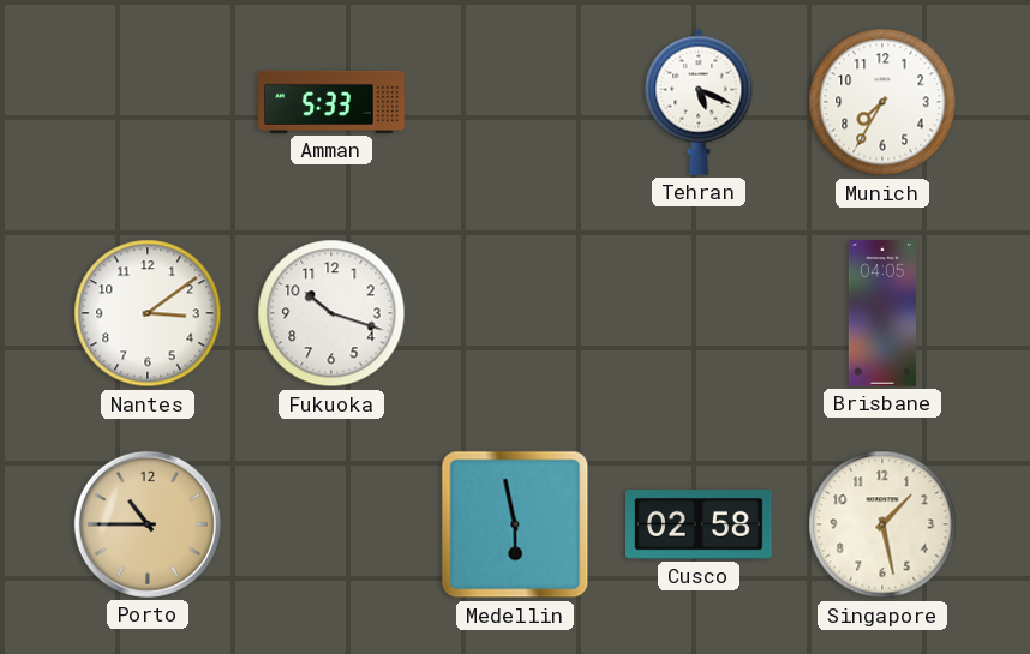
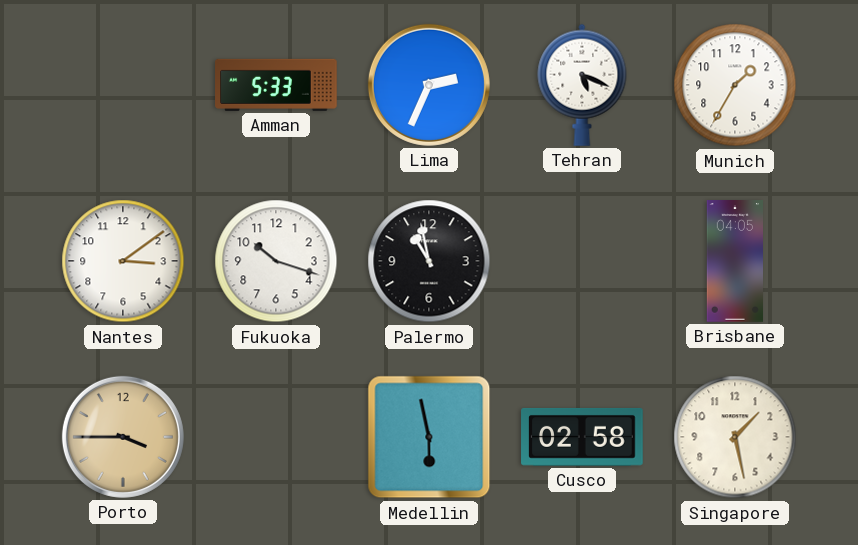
Lima: none -> 2:34 (429, 85)
Munich: 7:35 -> 1:35 (735, 85)
Palermo: none -> 10:58 (429, 261)
Porto: 10:45 -> 3:45 (123, 437)
